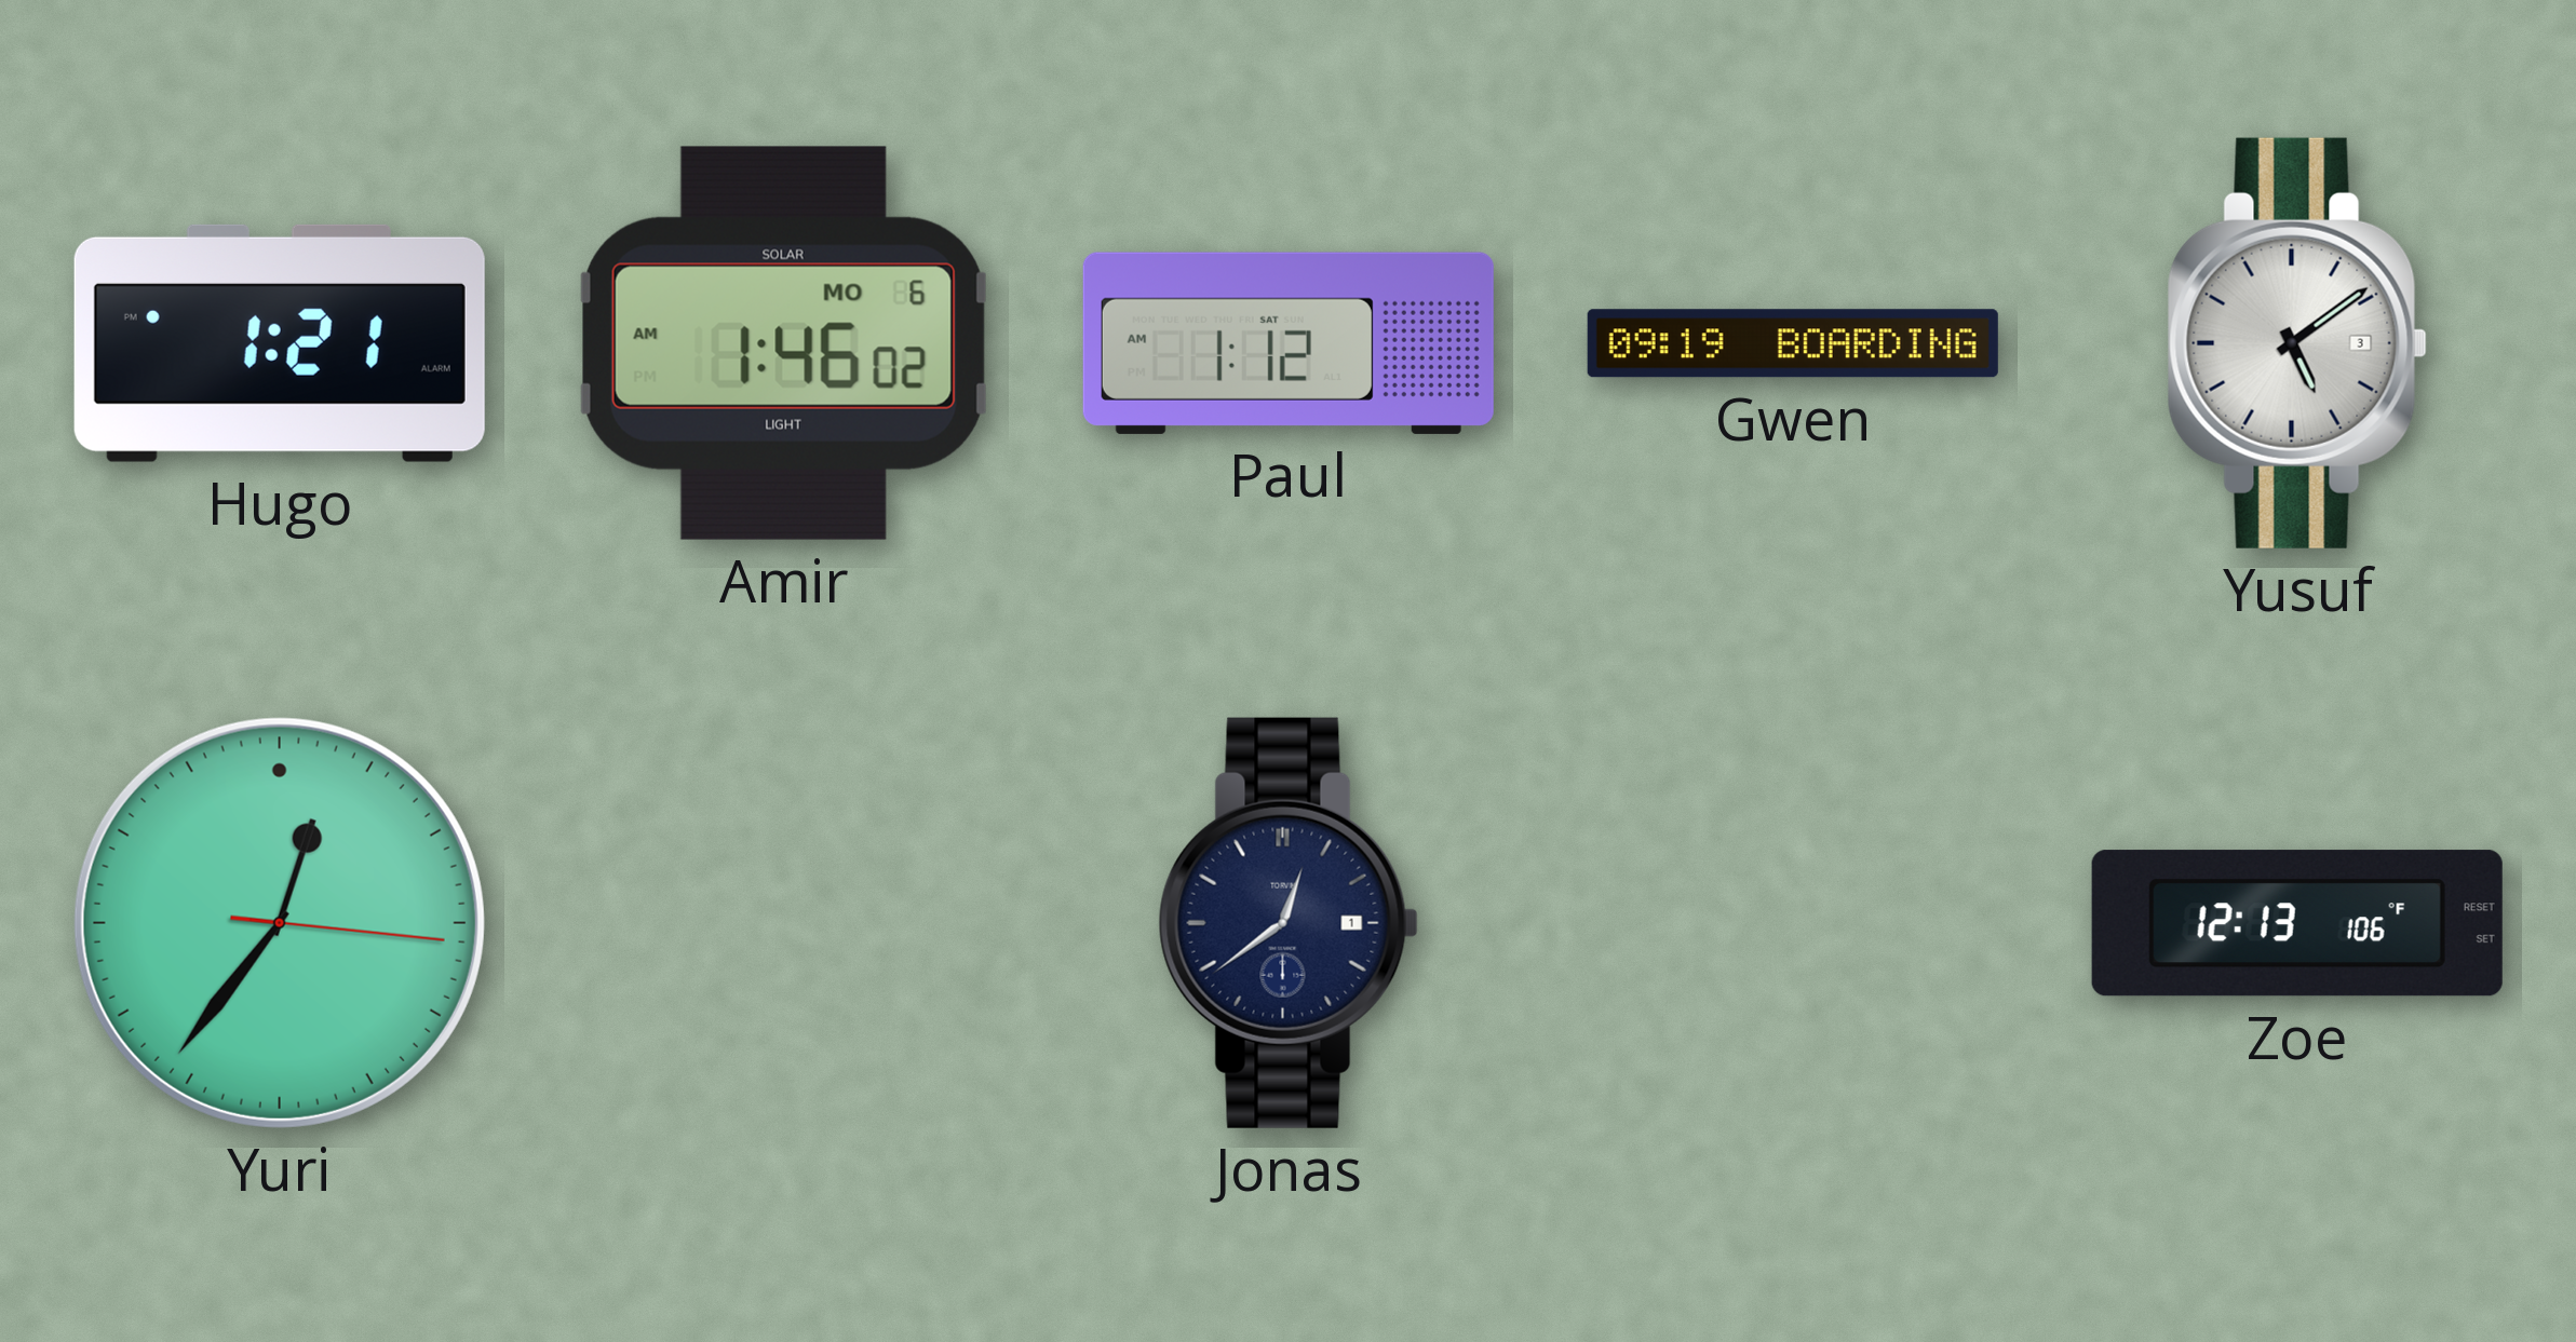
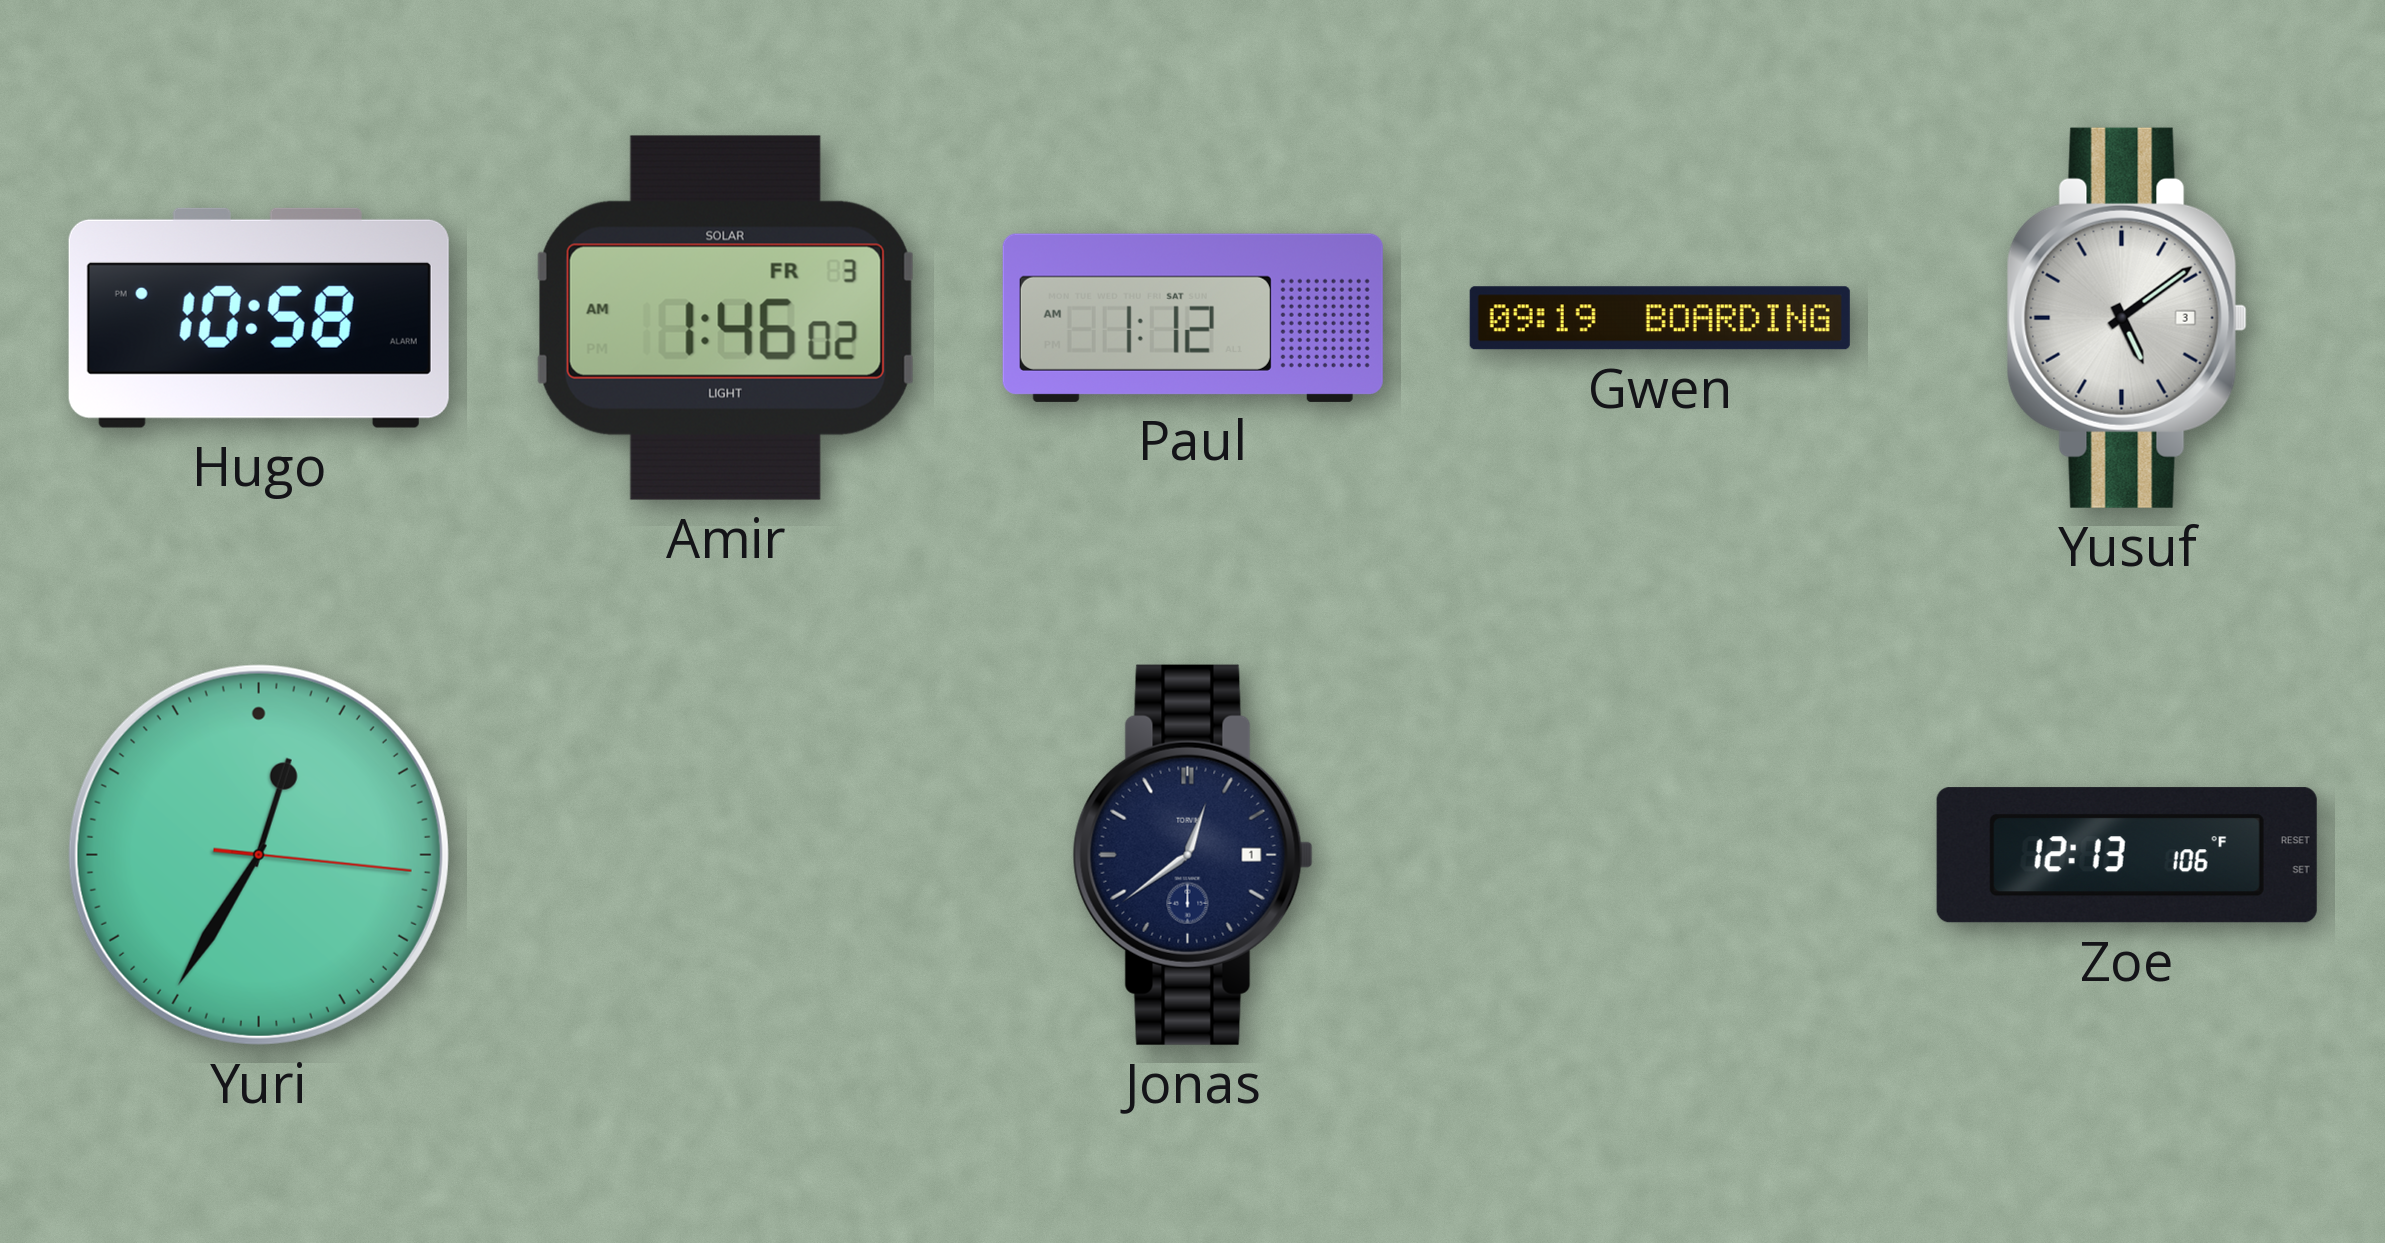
Hugo: 1:21 -> 10:58 (259, 318)
Amir date: MO 6 -> FR 3 (726, 318)
Yuri: 12:36 -> 12:35 (259, 855)
